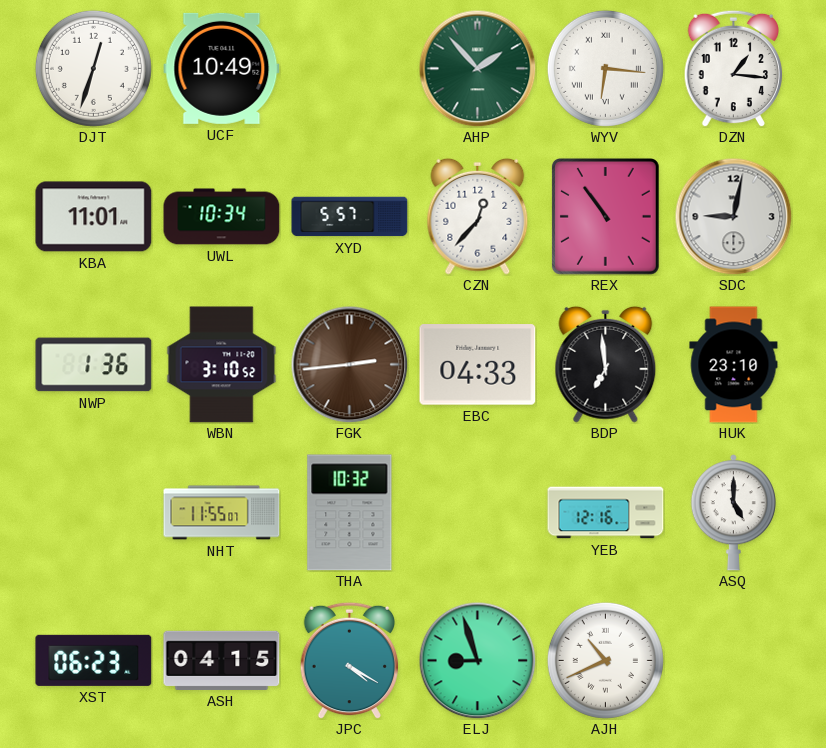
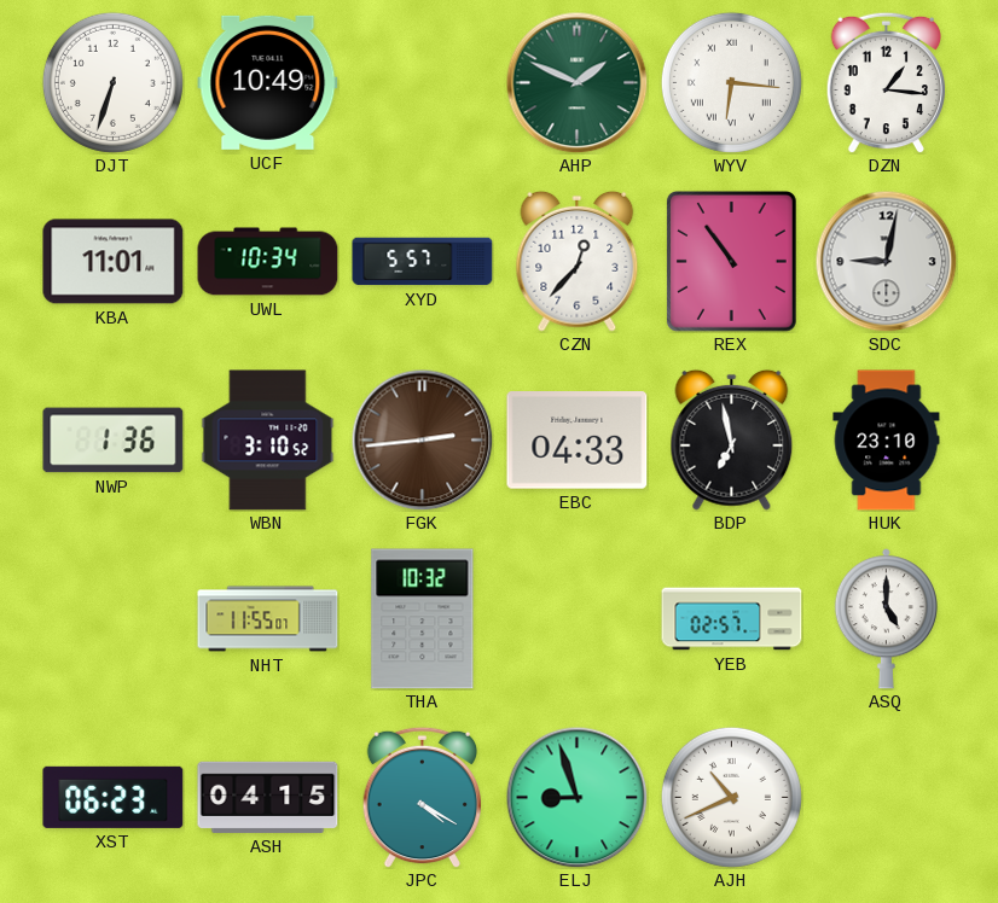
DJT: 12:33 -> 6:33 (112, 82)
AHP: 1:53 -> 1:49 (576, 82)
BDP: 6:59 -> 6:58 (732, 439)
YEB: 12:16 -> 02:57 (732, 619)
